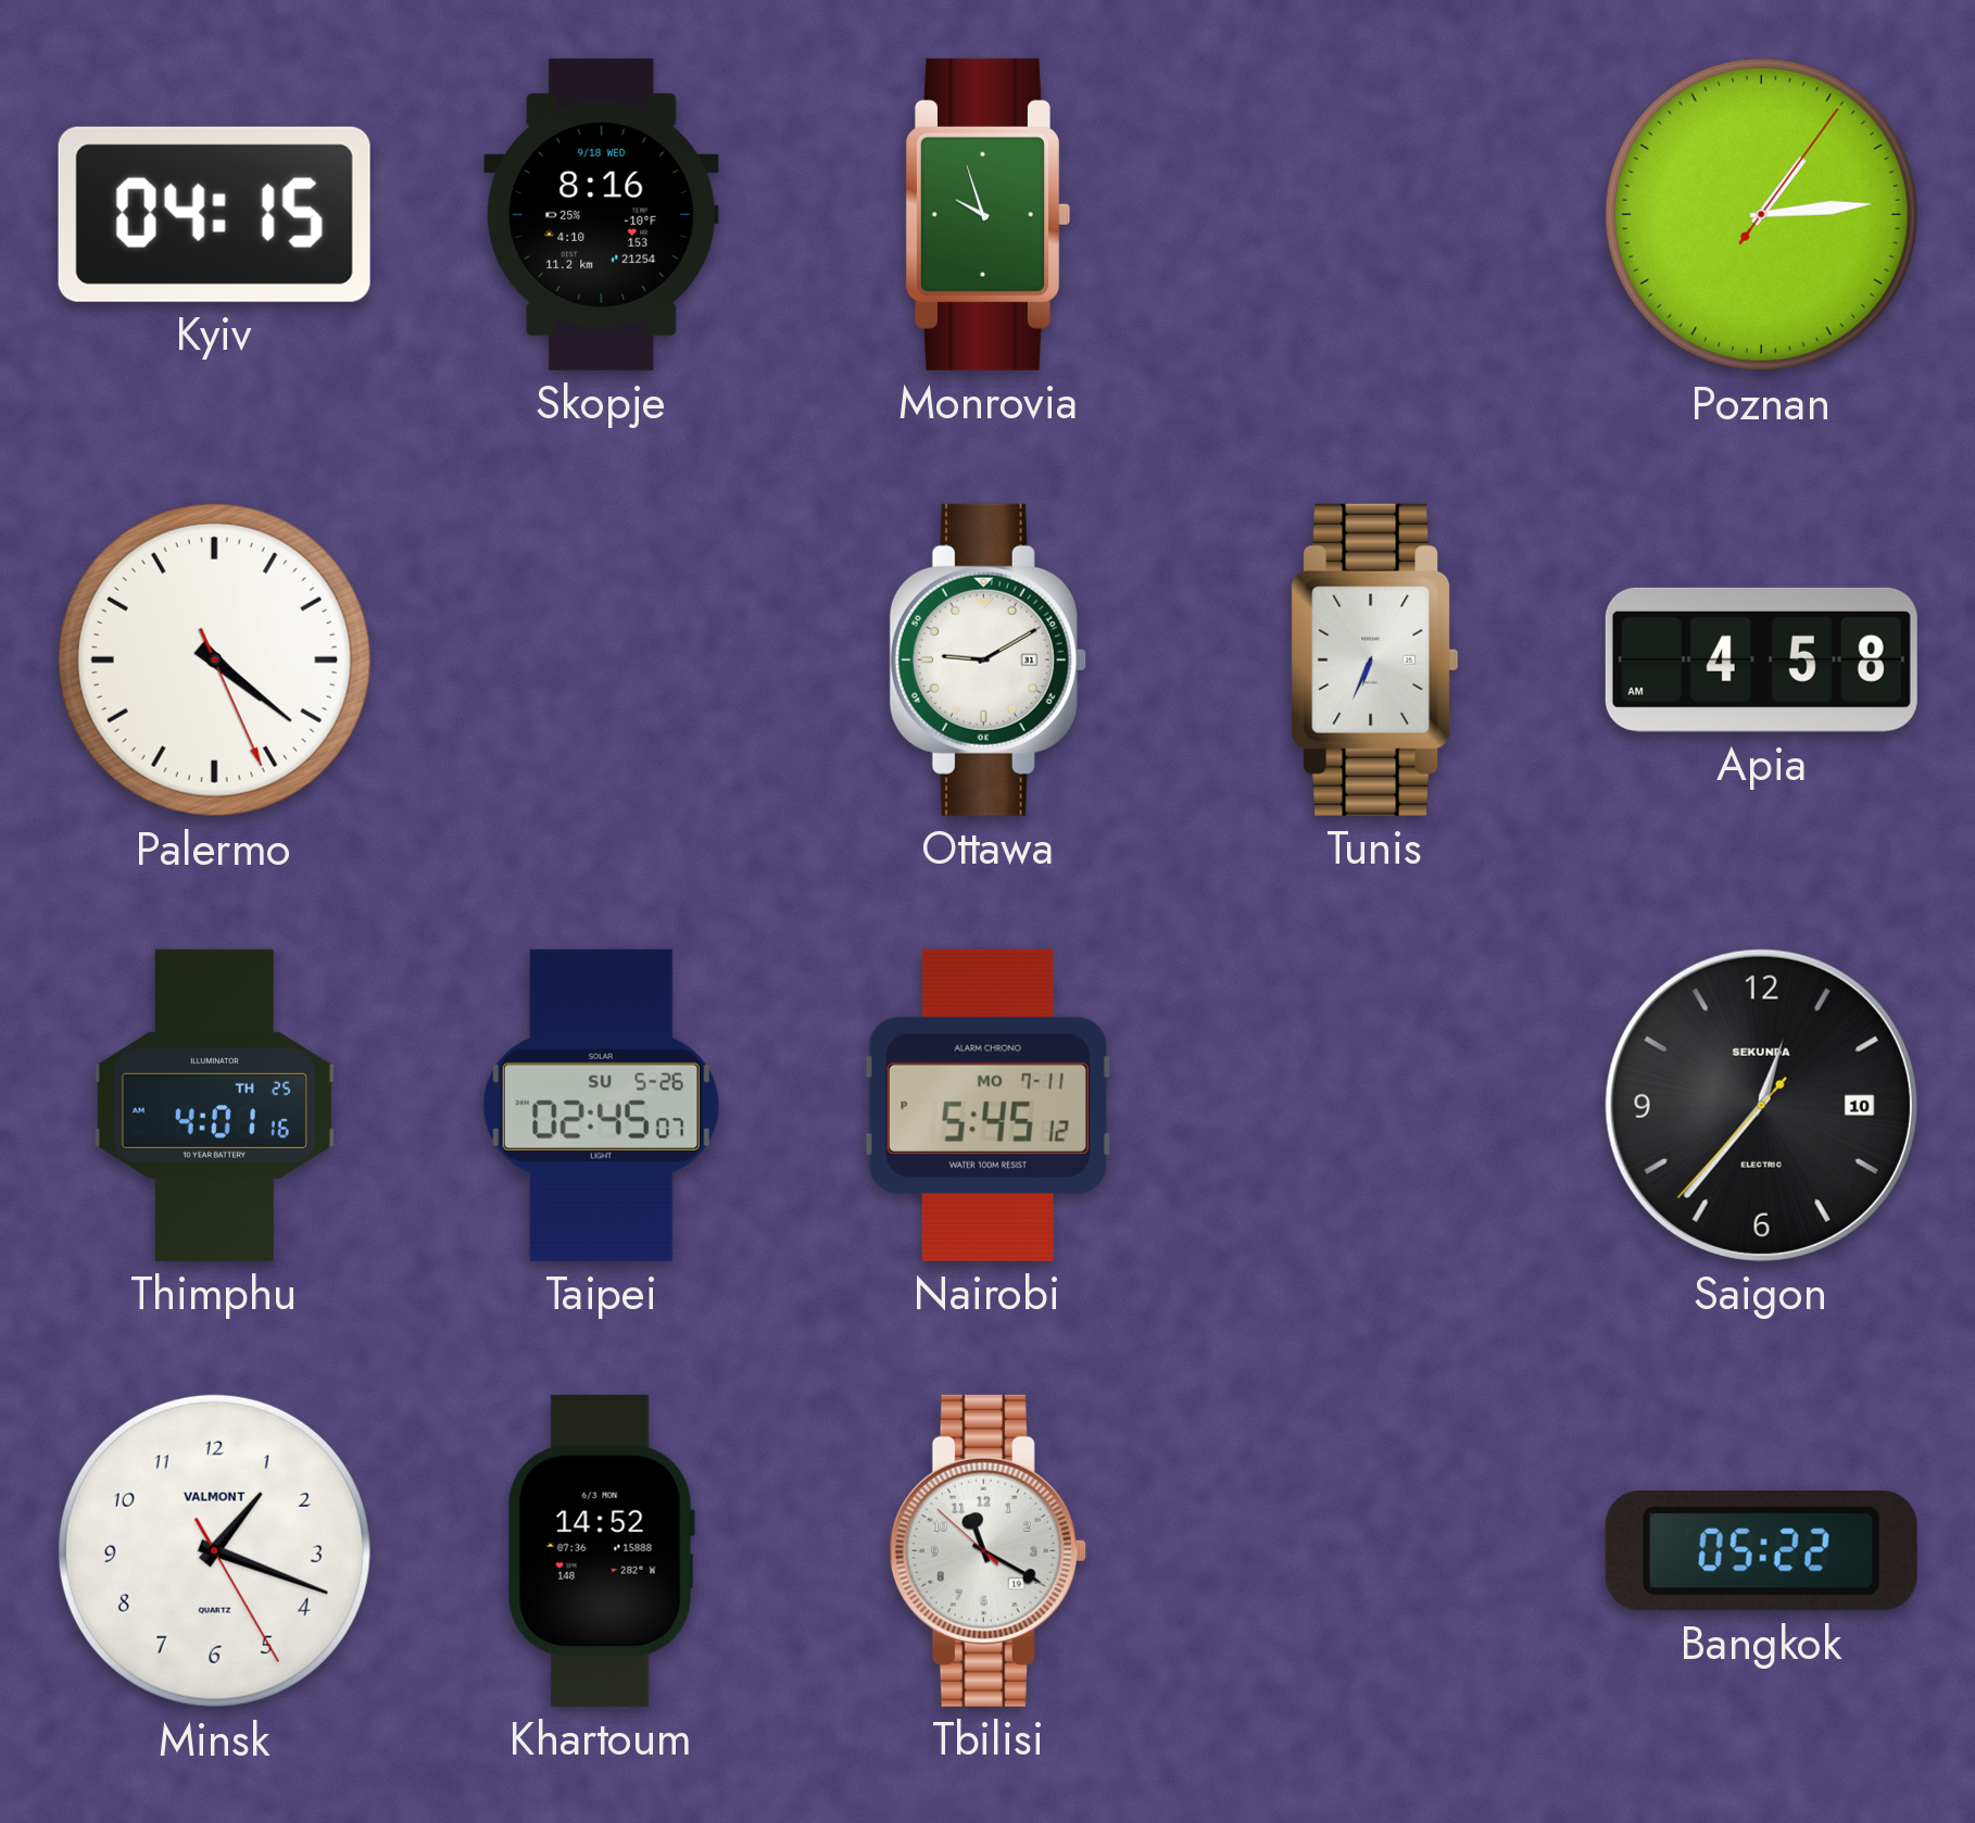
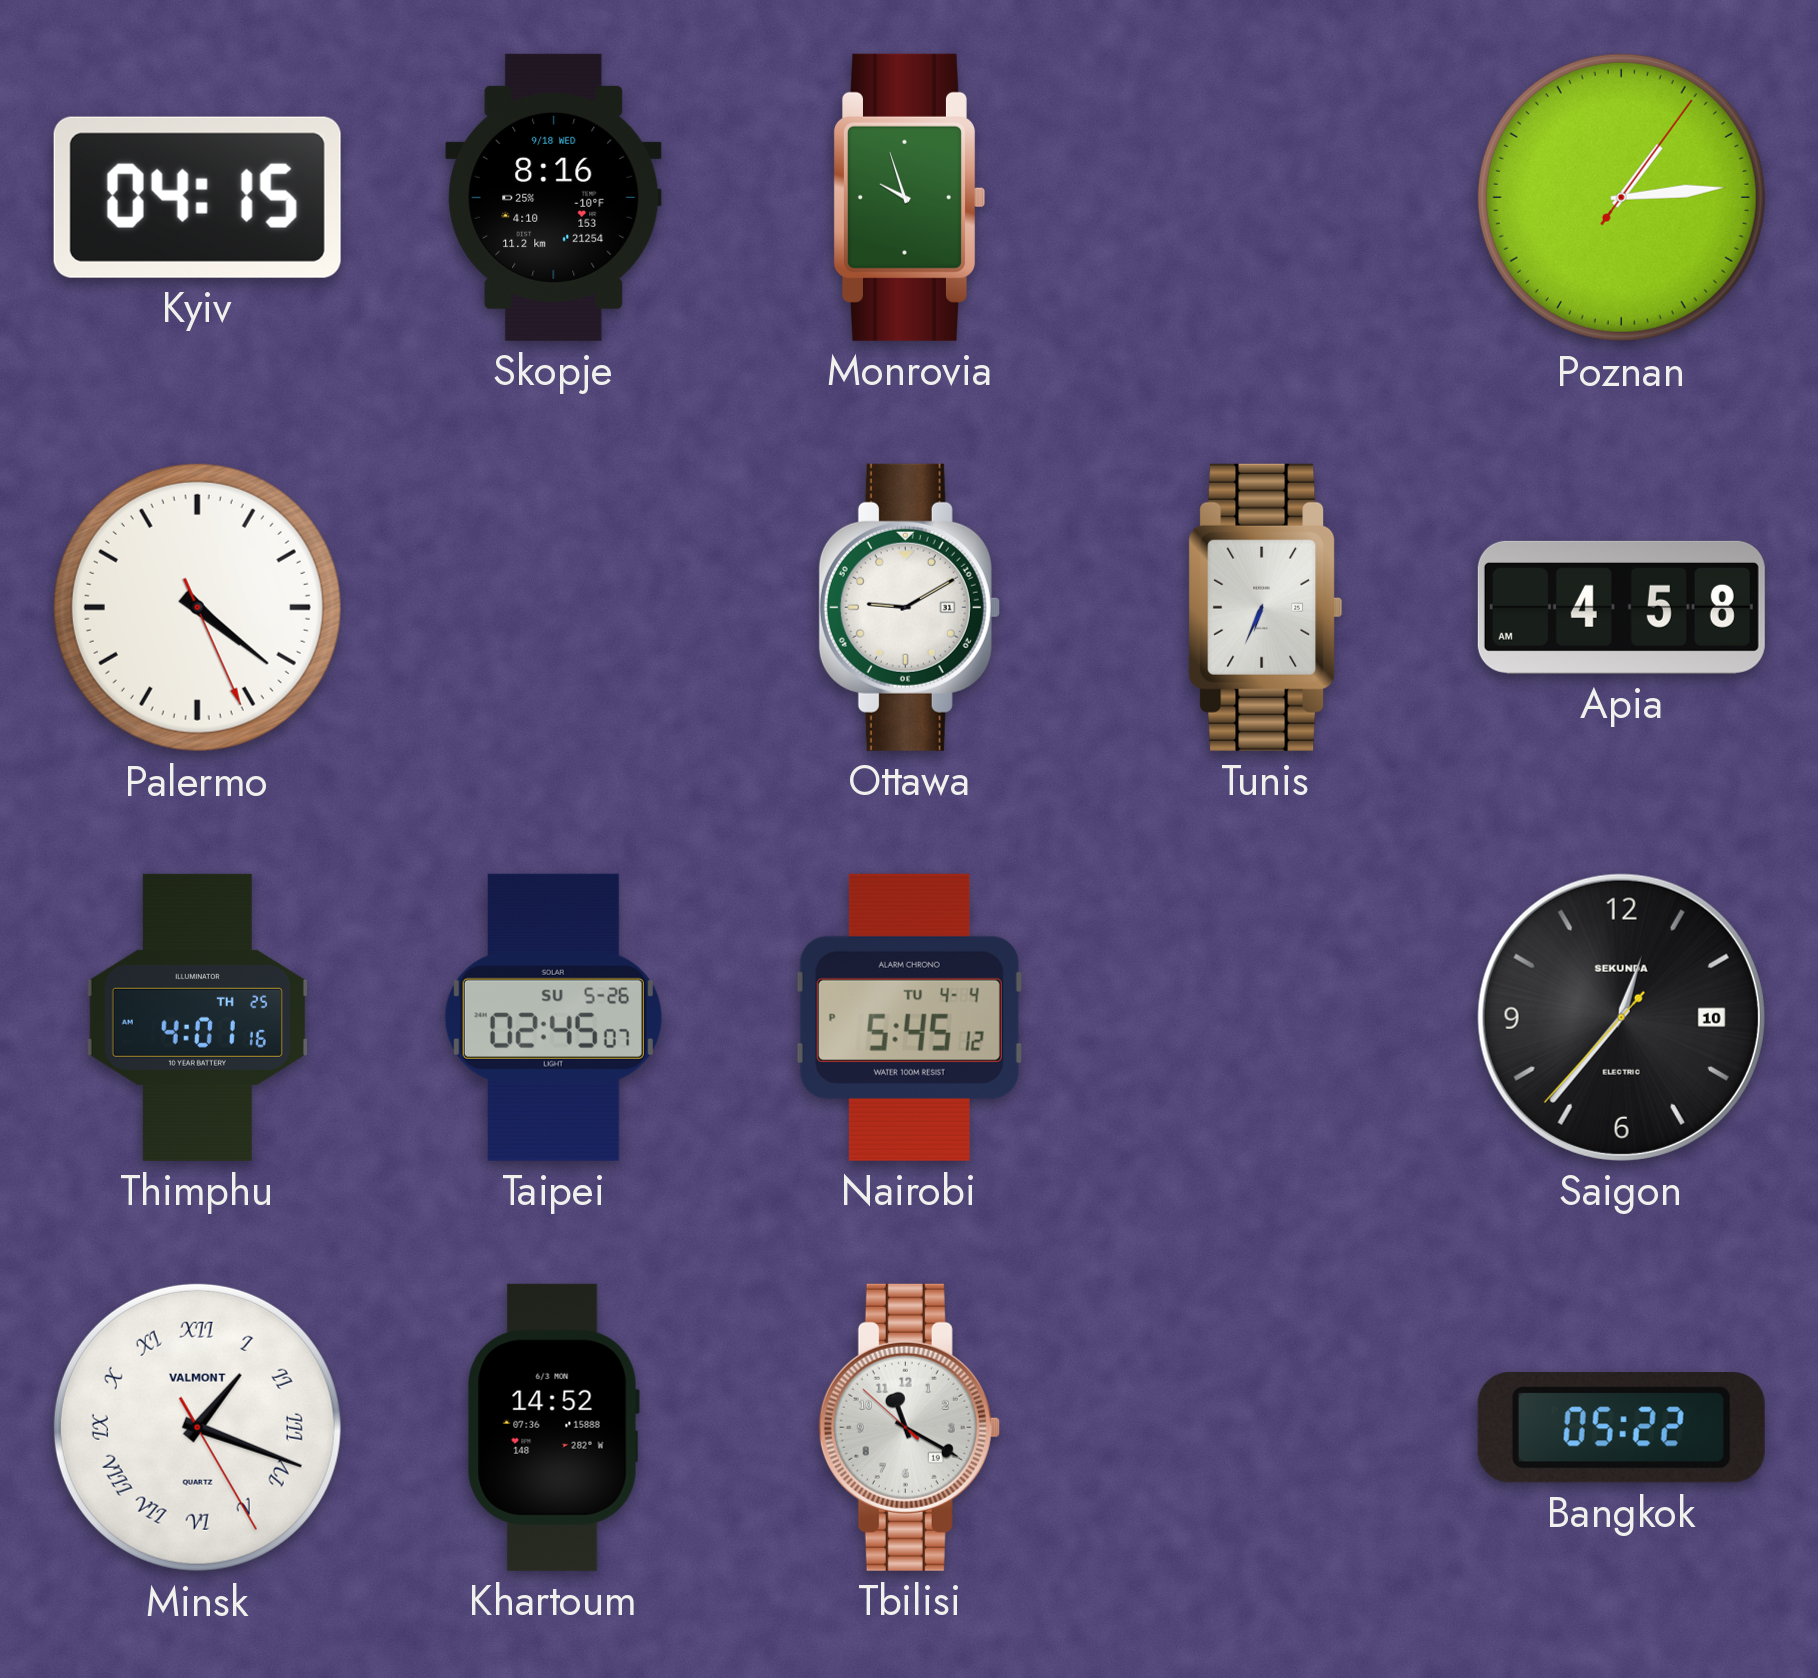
Nairobi date: MO 7-11 -> TU 4-4 (909, 1017)
Minsk numerals: Arabic -> Roman (197, 1427)
